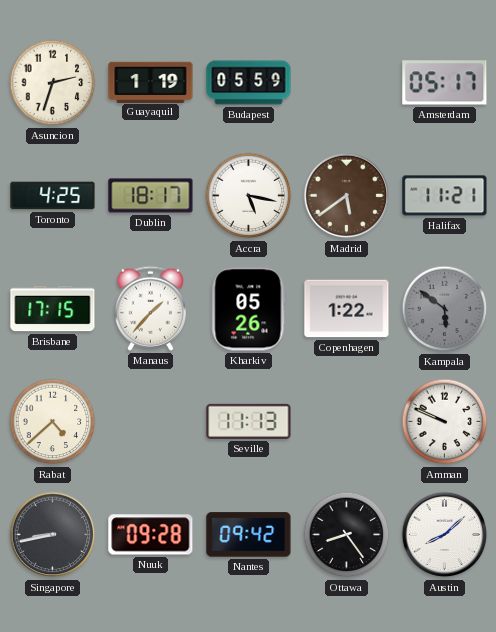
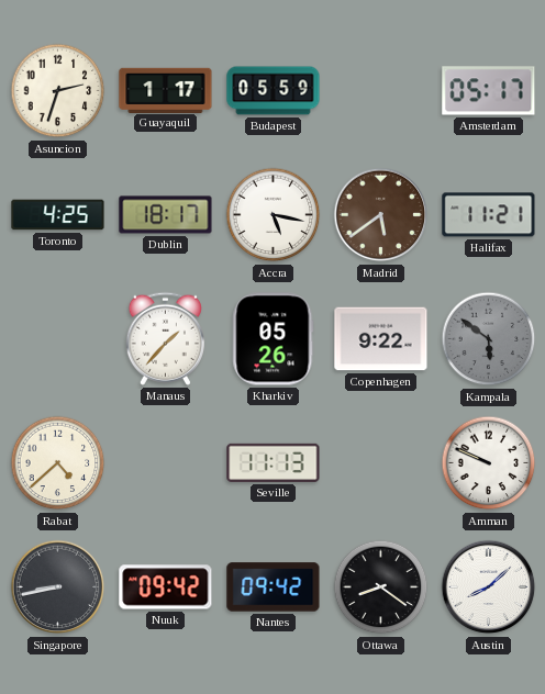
Guayaquil: 1:19 -> 1:17 (166, 90)
Brisbane: 17:15 -> none (53, 309)
Copenhagen: 1:22 -> 9:22 (381, 339)
Nuuk: 09:28 -> 09:42 (166, 587)
Ottawa: 8:24 -> 8:21 (381, 587)
